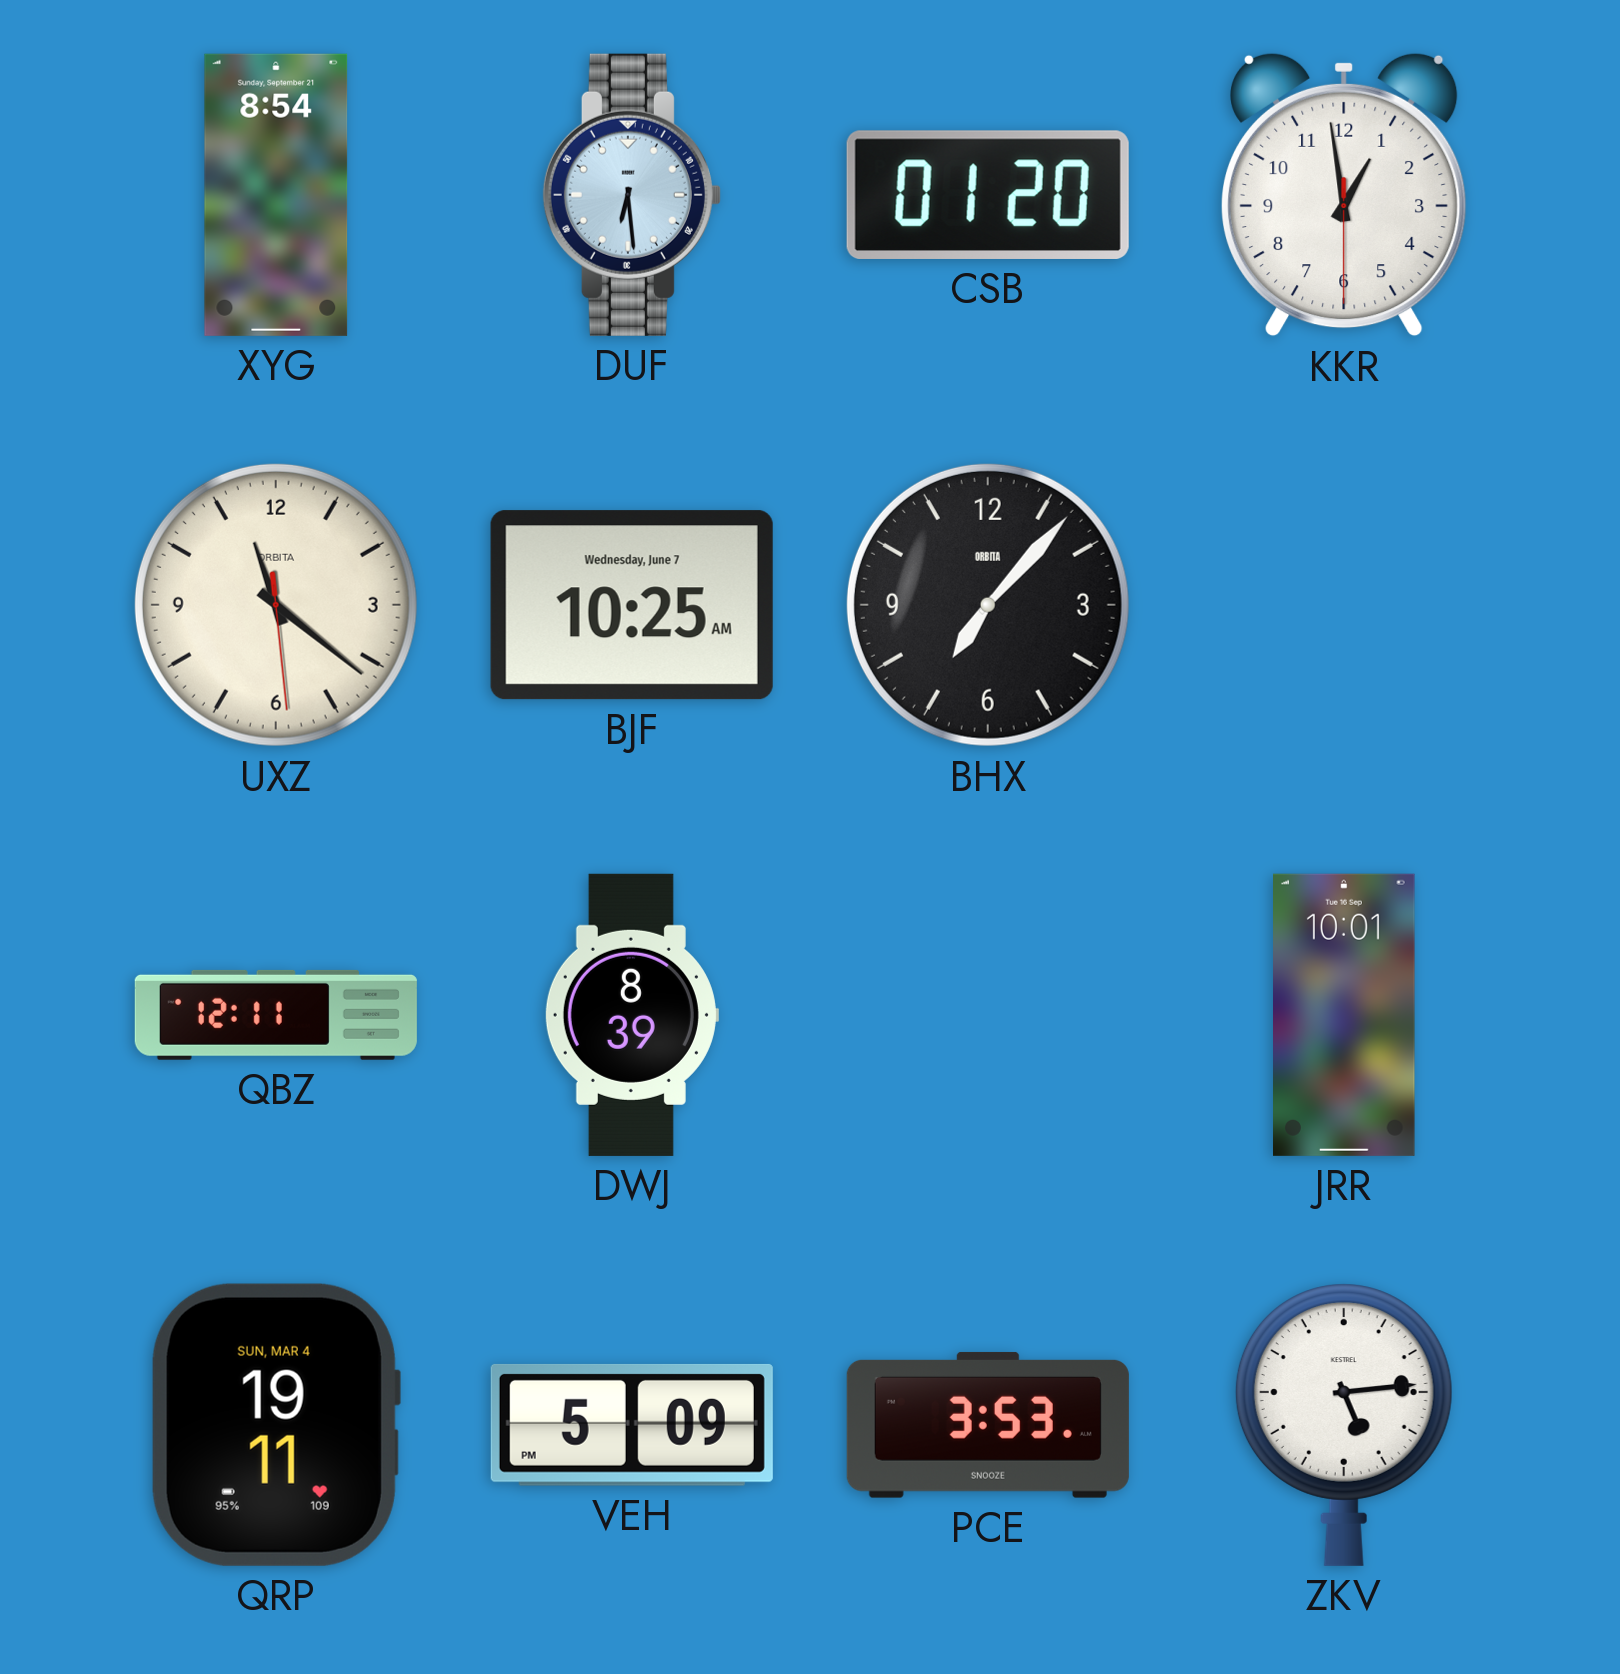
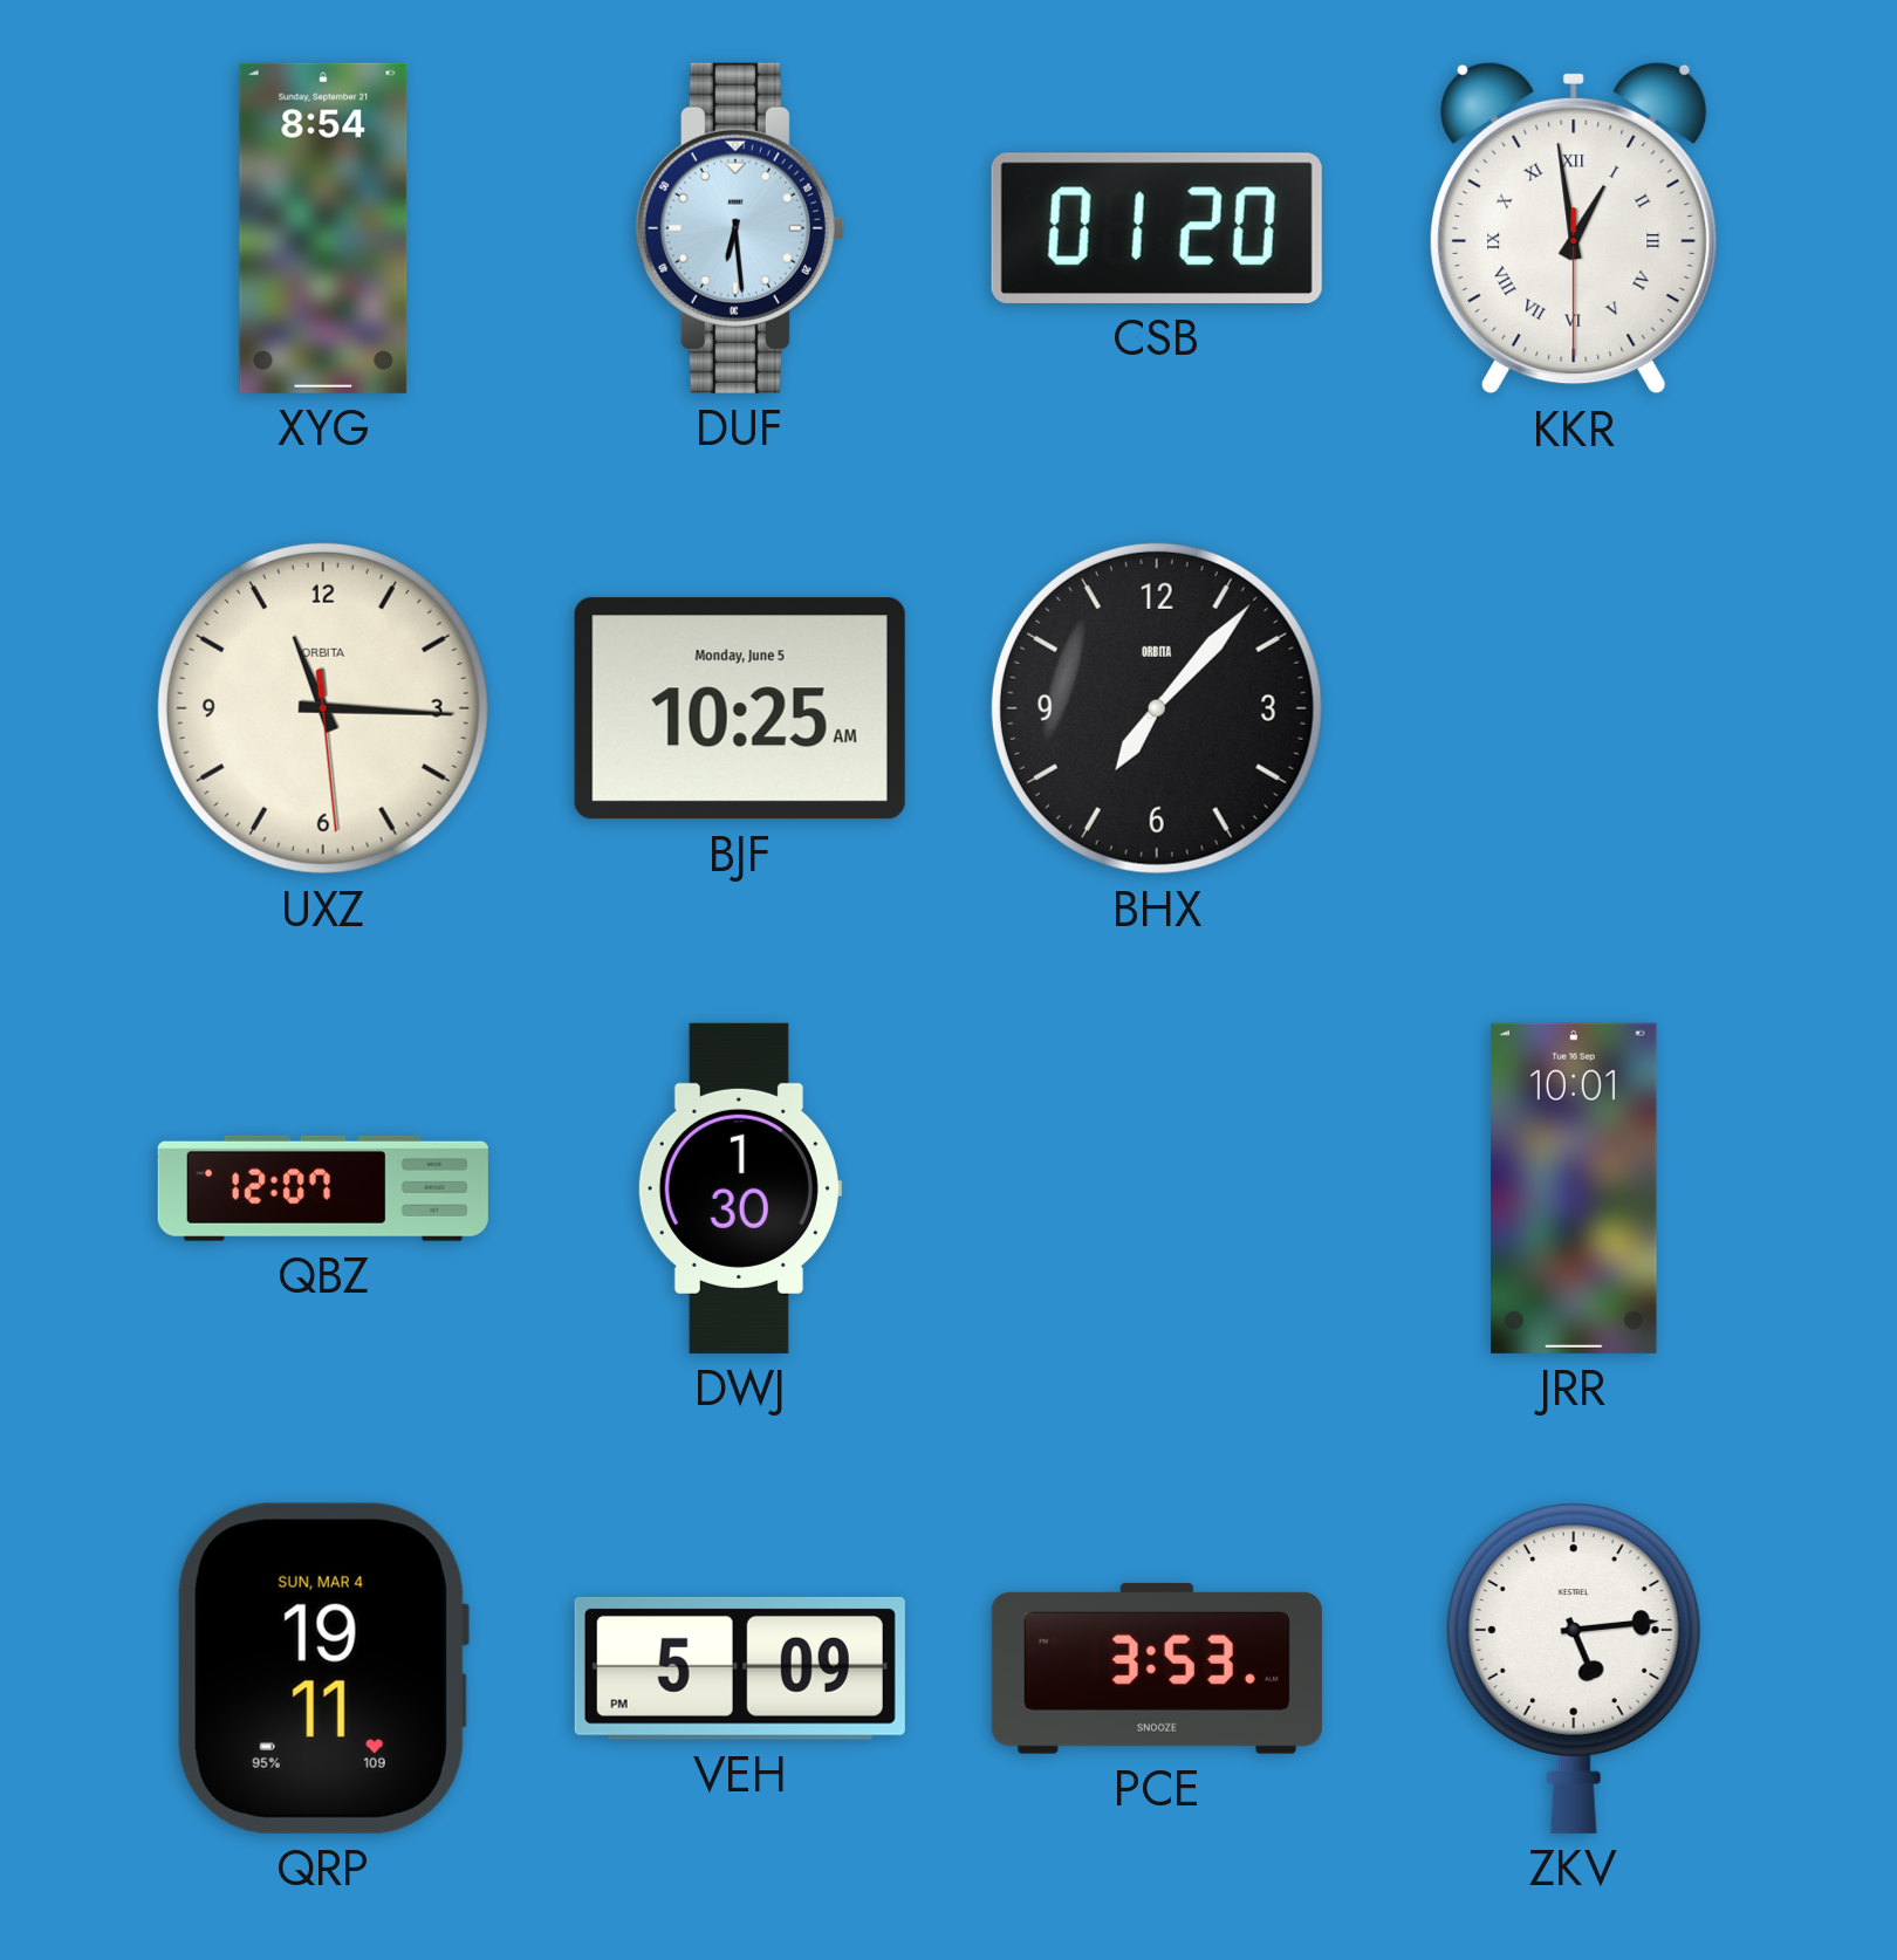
KKR numerals: Arabic -> Roman (1575, 228)
UXZ: 11:21 -> 11:15 (323, 708)
BJF date: Wednesday, June 7 -> Monday, June 5 (740, 708)
QBZ: 12:11 -> 12:07 (323, 1188)
DWJ: 8:39 -> 1:30 (739, 1188)
